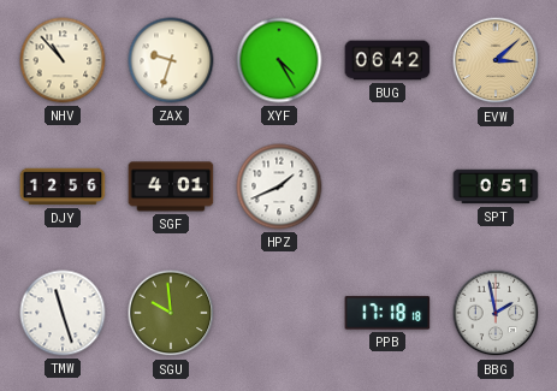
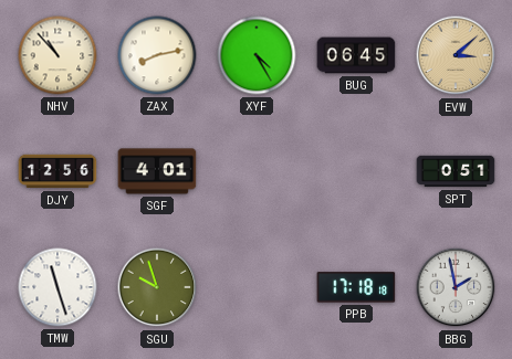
ZAX: 9:33 -> 8:13 (157, 55)
BUG: 06:42 -> 06:45 (356, 55)
HPZ: 1:41 -> none (279, 186)
SGU: 9:59 -> 9:57 (157, 287)
